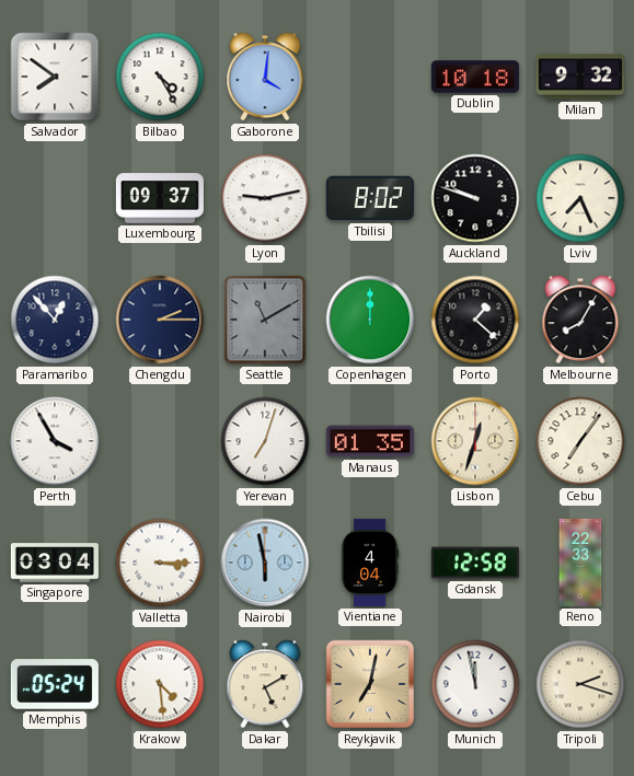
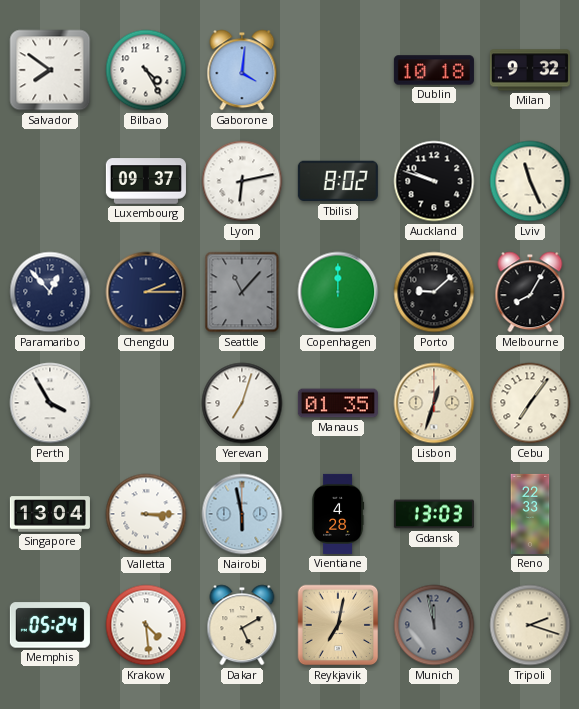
Lyon: 9:13 -> 6:13 (242, 181)
Lviv: 7:26 -> 11:26 (530, 181)
Seattle: 11:10 -> 11:07 (242, 292)
Porto: 1:22 -> 9:08 (434, 292)
Singapore: 03:04 -> 13:04 (50, 514)
Vientiane: 4:04 -> 4:28 (339, 514)
Gdansk: 12:58 -> 13:03 (434, 514)
Munich dial: white -> grey (434, 625)
